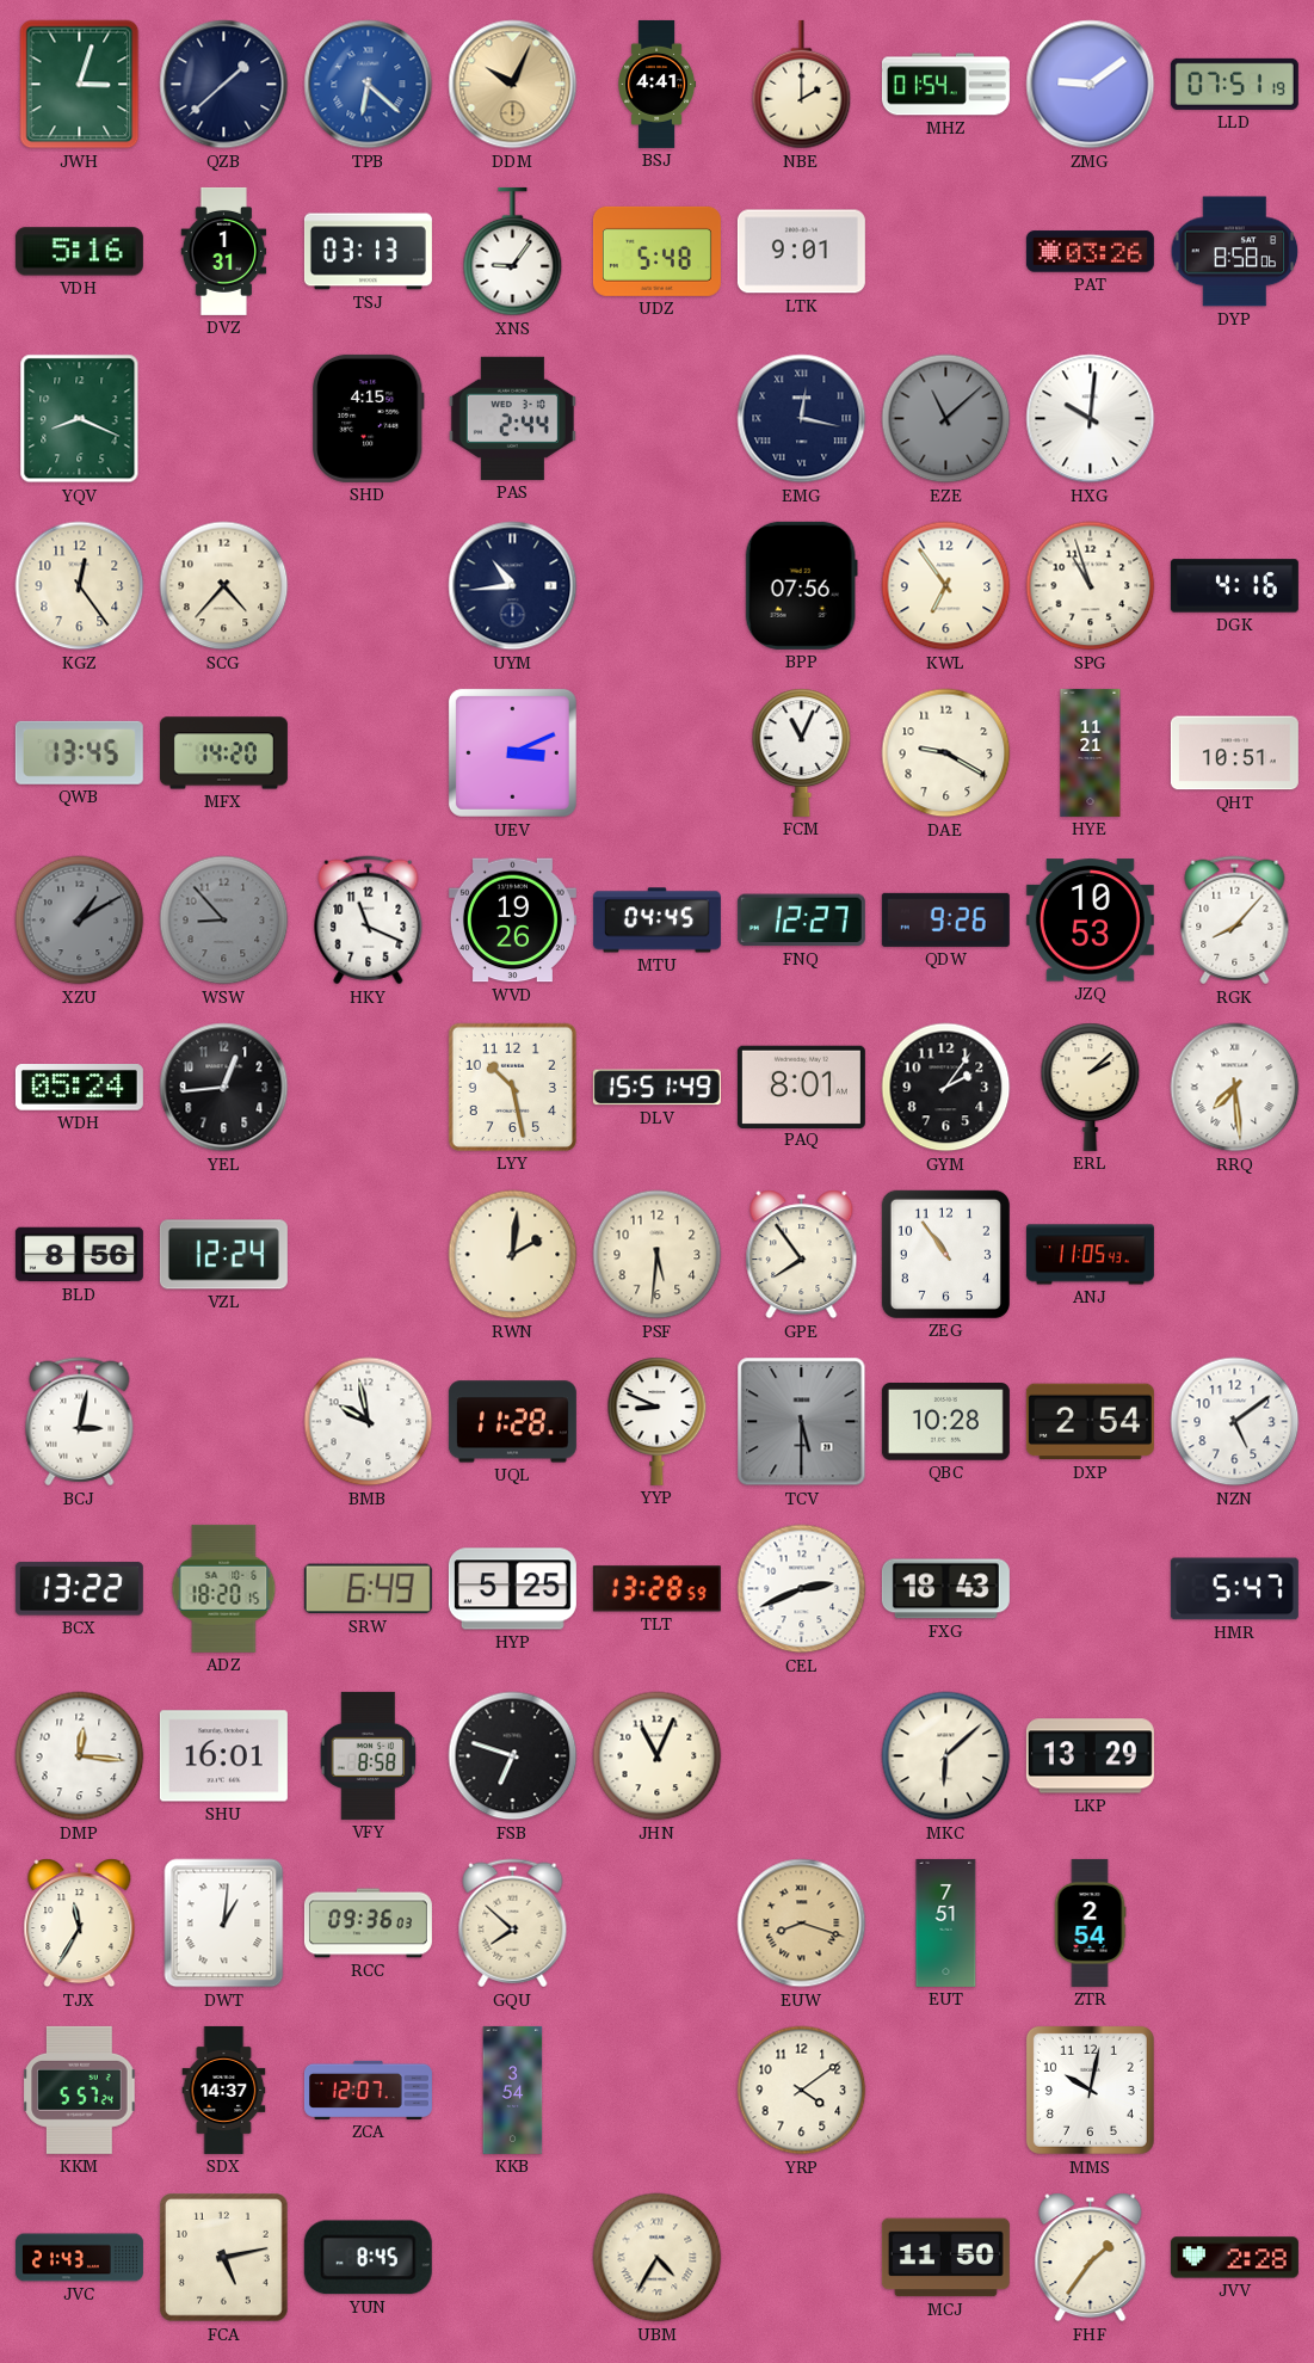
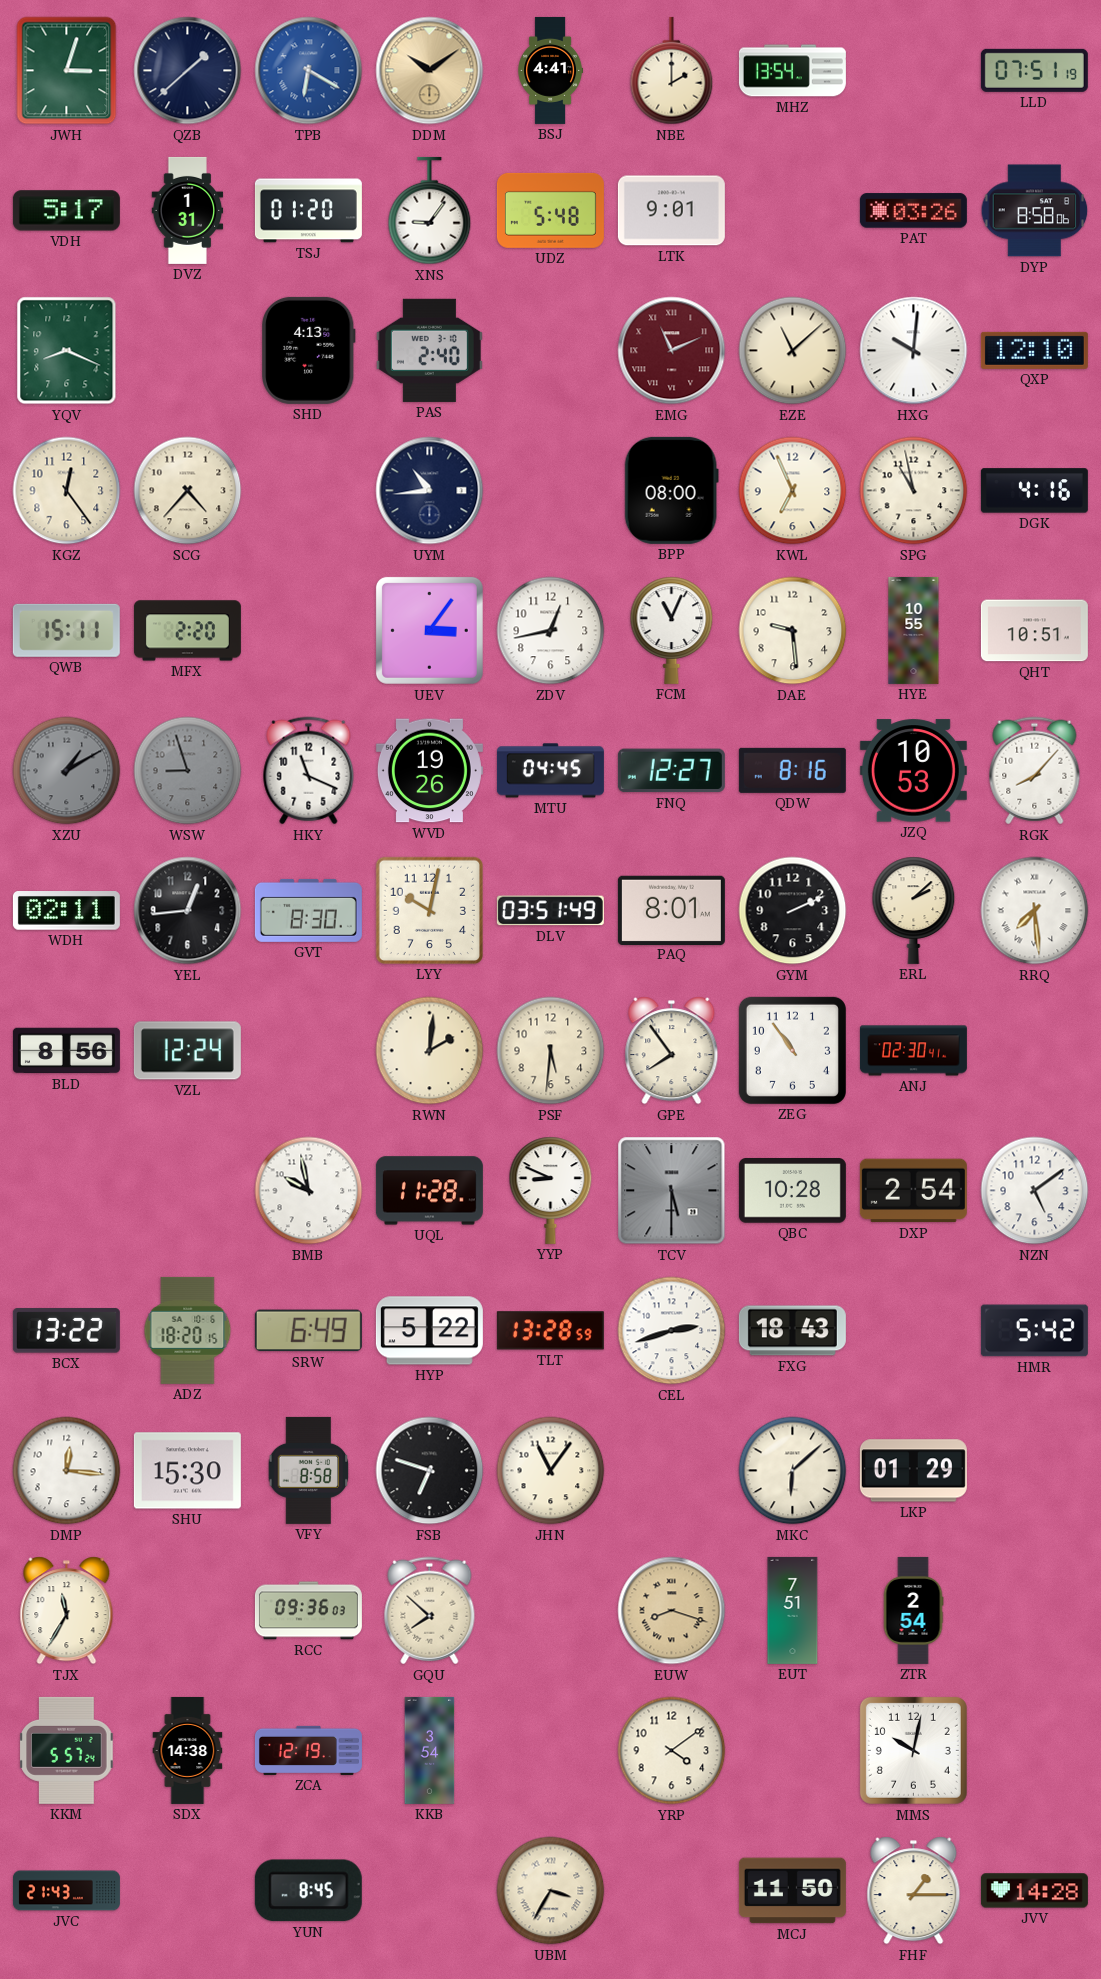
TPB: 6:22 -> 6:20 (309, 71)
DDM: 10:04 -> 10:09 (430, 71)
MHZ: 01:54 -> 13:54 (792, 71)
ZMG: 9:09 -> none (1091, 85)
VDH: 5:16 -> 5:17 (66, 211)
TSJ: 03:13 -> 01:20 (308, 211)
SHD: 4:15 -> 4:13 (309, 350)
PAS: 2:44 -> 2:40 (429, 350)
EMG: 12:17 -> 11:11 (672, 351)
EMG dial: navy -> burgundy (672, 351)
EZE dial: grey -> cream (793, 351)
QXP: none -> 12:10 (1034, 350)
BPP: 07:56 -> 08:00 (671, 490)
KWL: 6:54 -> 6:56 (793, 491)
SPG: 10:57 -> 10:58 (914, 491)
QWB: 13:45 -> 15:11 (66, 630)
MFX: 14:20 -> 2:20 (187, 631)
UEV: 3:11 -> 3:06 (429, 630)
ZDV: none -> 12:43 (551, 631)
DAE: 9:20 -> 9:29 (793, 631)
HYE: 11:21 -> 10:55 (914, 630)
WSW: 8:53 -> 8:57 (188, 771)
QDW: 9:26 -> 8:16 (792, 770)
WDH: 05:24 -> 02:11 (66, 911)
GVT: none -> 8:30 (308, 910)
LYY: 10:28 -> 10:02 (429, 910)
DLV: 15:51 -> 03:51 (550, 911)
GYM: 2:06 -> 2:11 (793, 911)
ANJ: 11:05 -> 02:30 (913, 1051)
BCJ: 3:02 -> none (80, 1422)
HYP: 5:25 -> 5:22 (429, 1331)
CEL: 2:41 -> 2:42 (672, 1331)
HMR: 5:47 -> 5:42 (1034, 1331)
SHU: 16:01 -> 15:30 (187, 1471)
JHN: 11:04 -> 11:06 (551, 1471)
LKP: 13:29 -> 01:29 (913, 1471)
DWT: 1:01 -> none (224, 1924)
SDX: 14:37 -> 14:38 (188, 1750)
ZCA: 12:07 -> 12:19 (308, 1750)
FCA: 5:13 -> none (224, 2258)
UBM: 4:35 -> 3:35 (551, 1891)
FHF: 1:36 -> 1:15 (914, 1891)
JVV: 2:28 -> 14:28 (1034, 1891)
